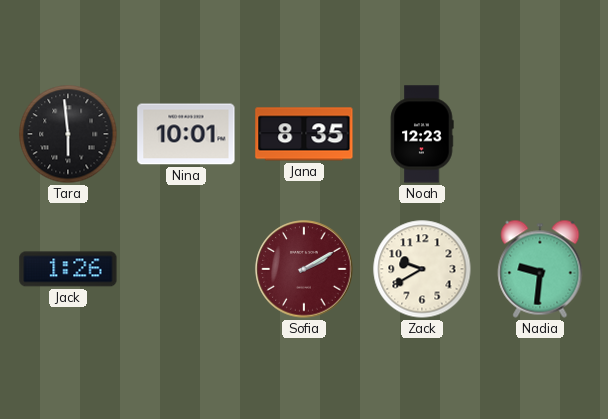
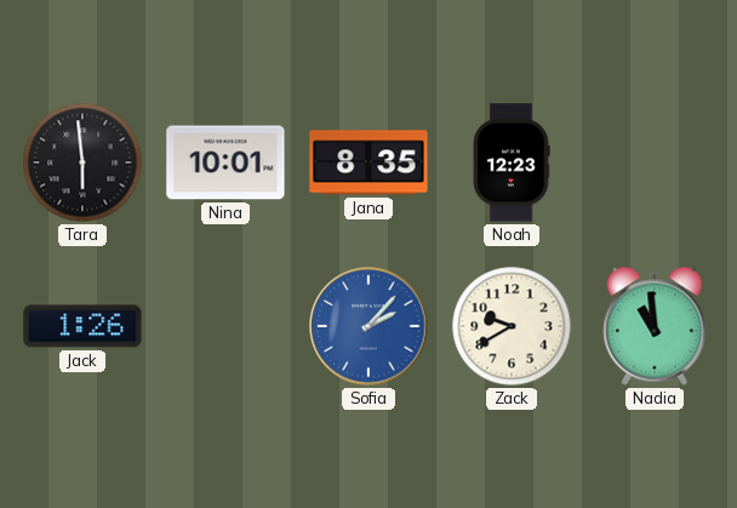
Sofia: 2:10 -> 2:07 (368, 326)
Sofia dial: burgundy -> blue (368, 326)
Nadia: 9:31 -> 10:59 (655, 326)
